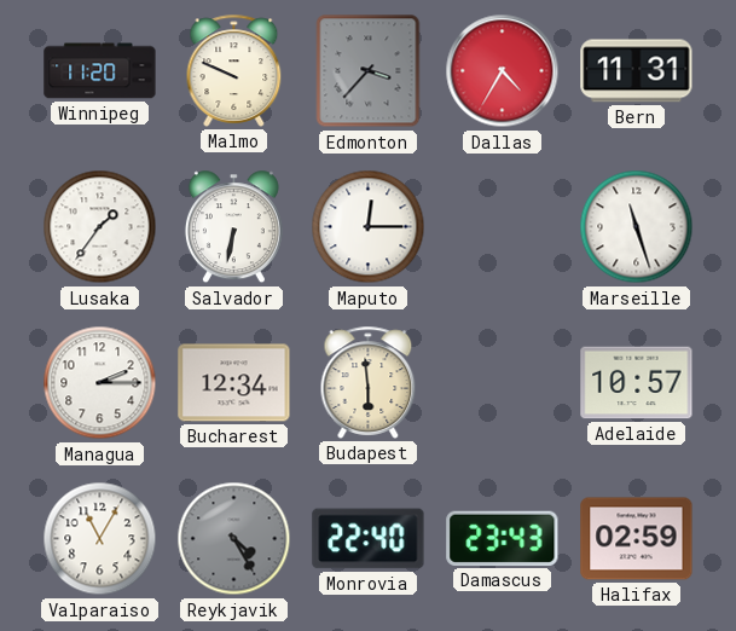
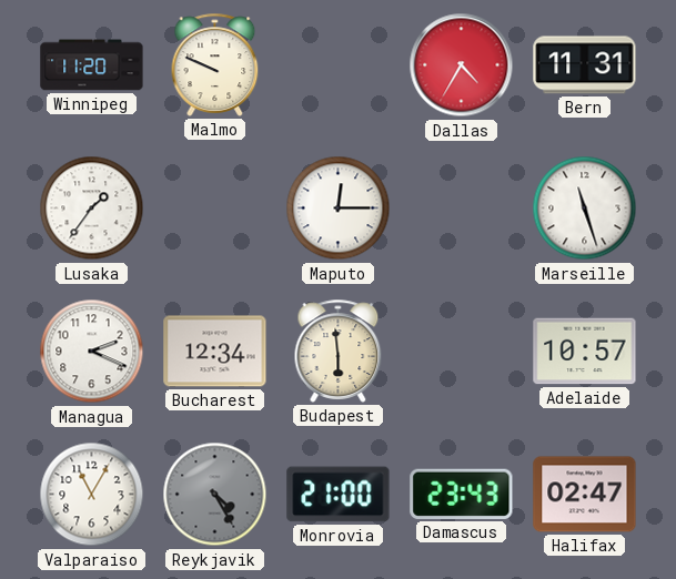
Edmonton: 3:37 -> none (369, 71)
Salvador: 6:32 -> none (233, 227)
Managua: 2:15 -> 2:19 (92, 352)
Monrovia: 22:40 -> 21:00 (339, 495)
Halifax: 02:59 -> 02:47 (585, 495)
